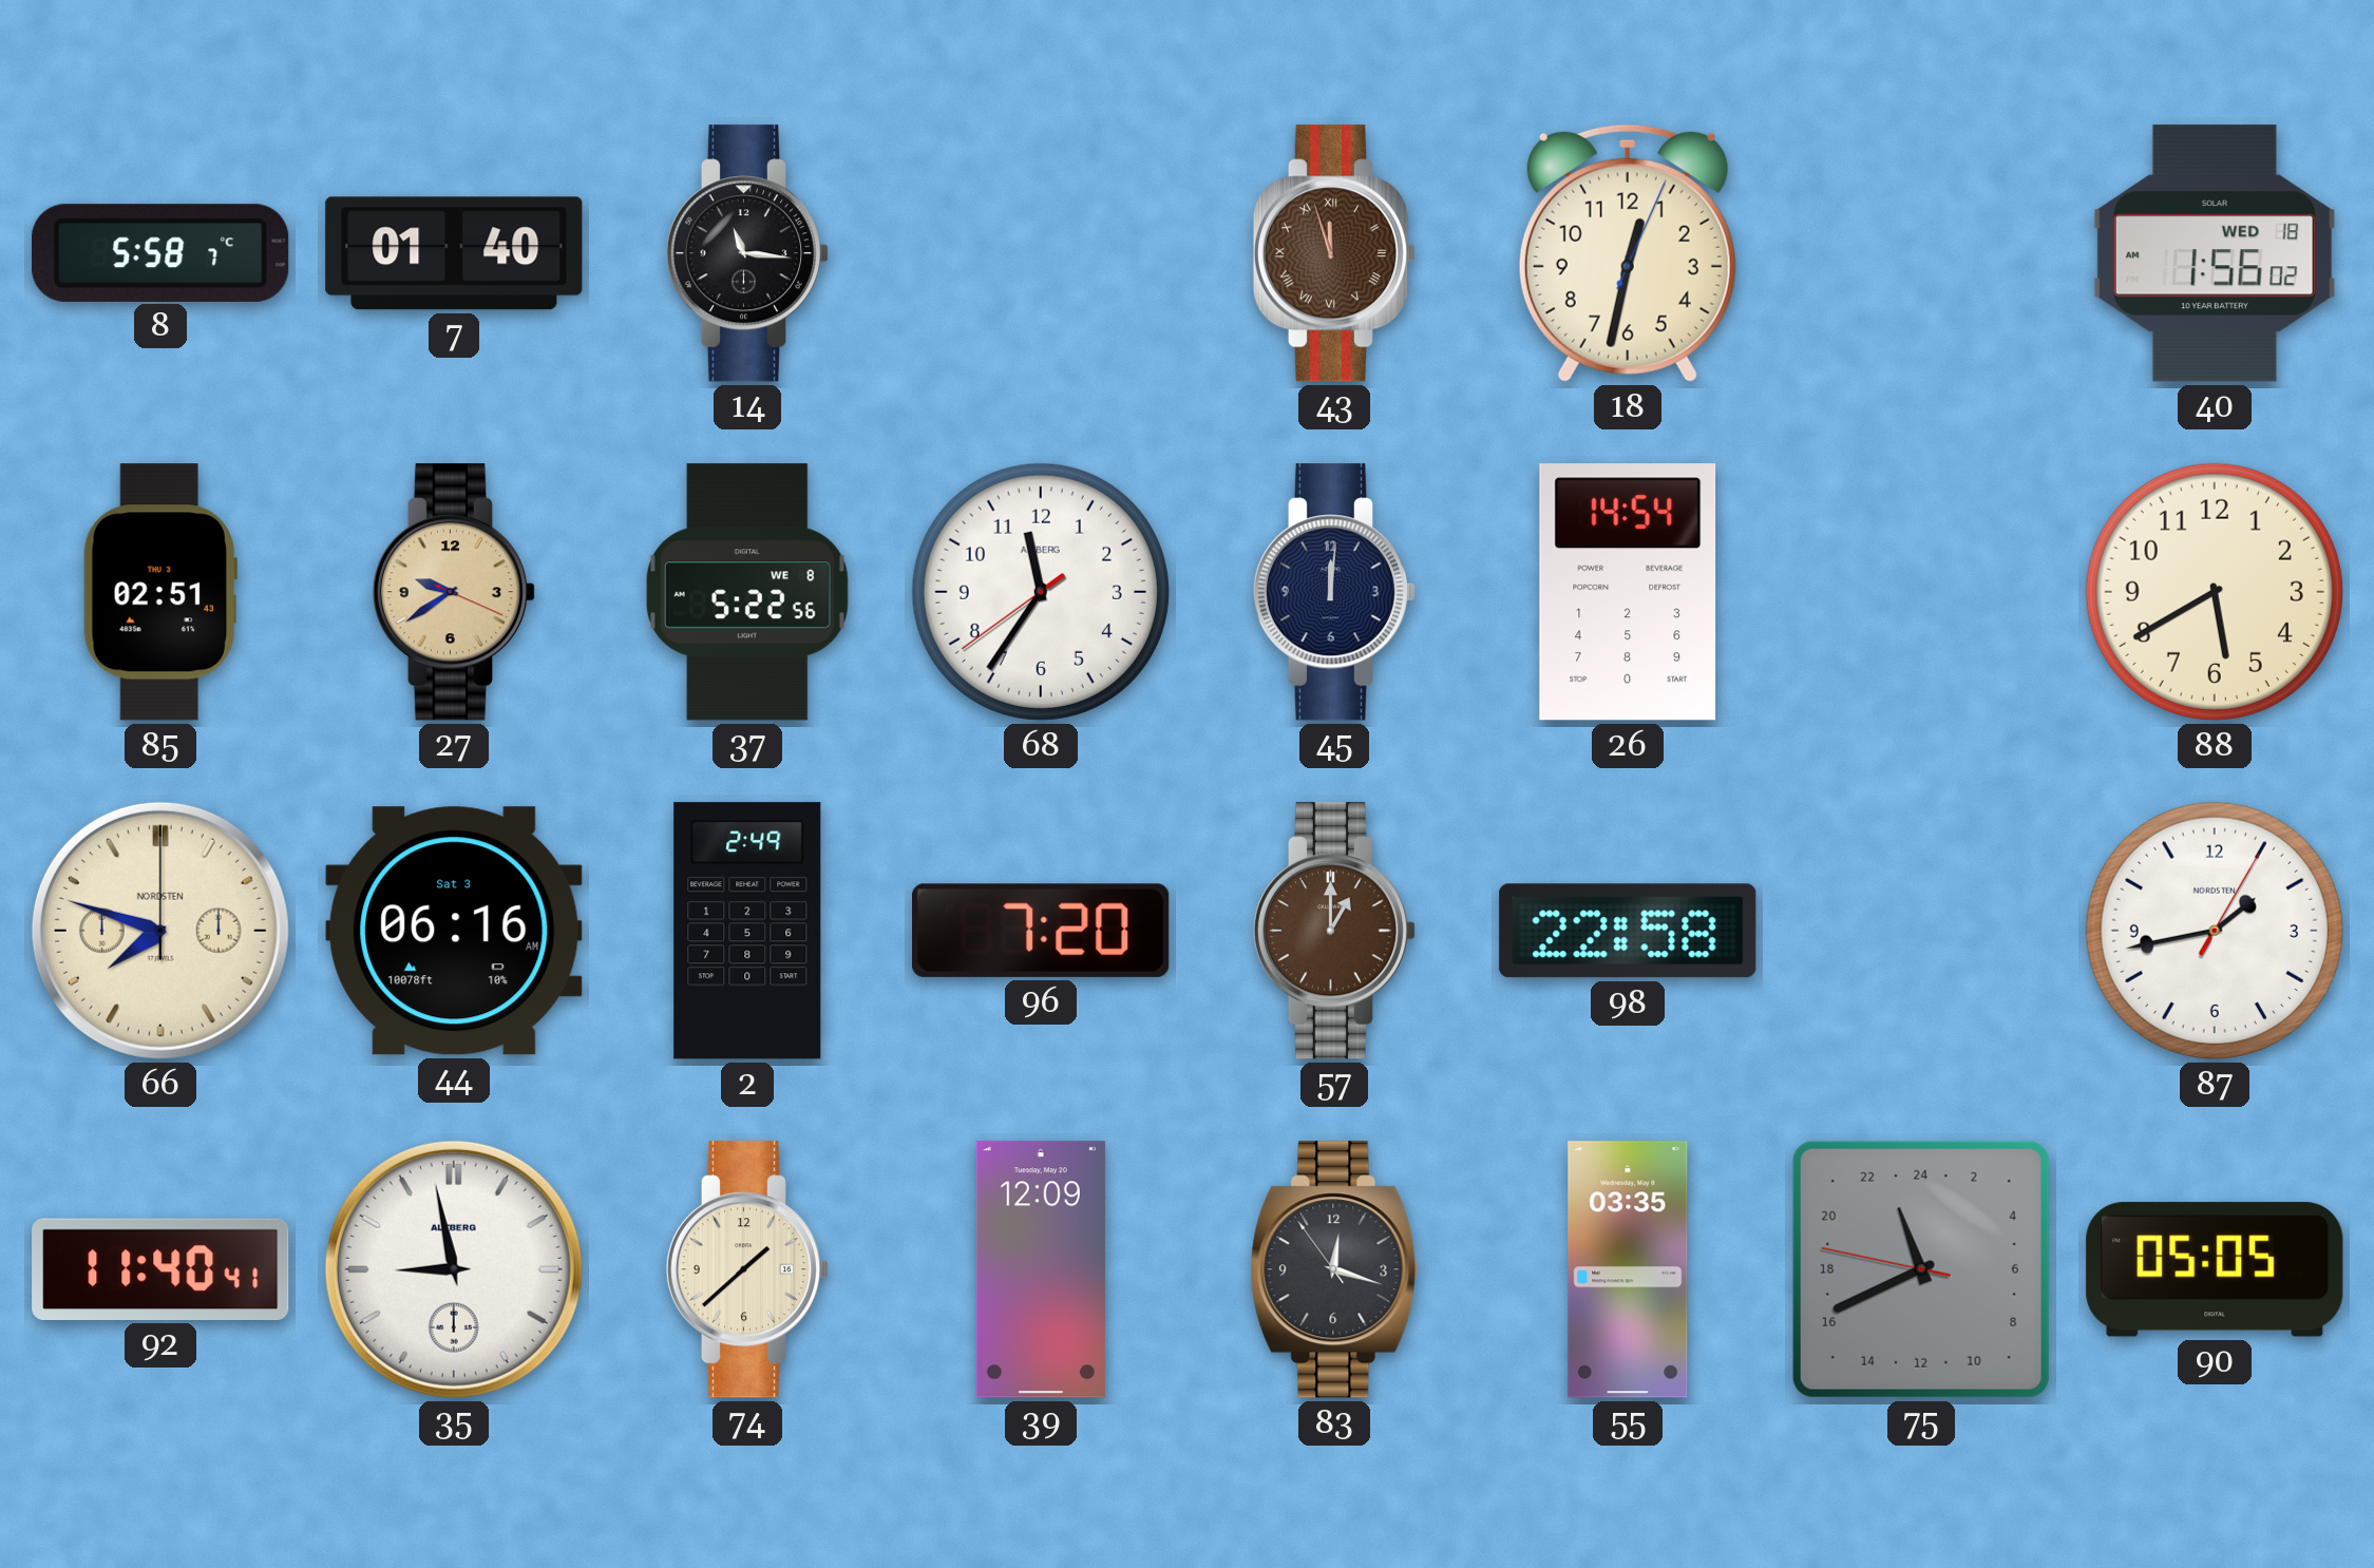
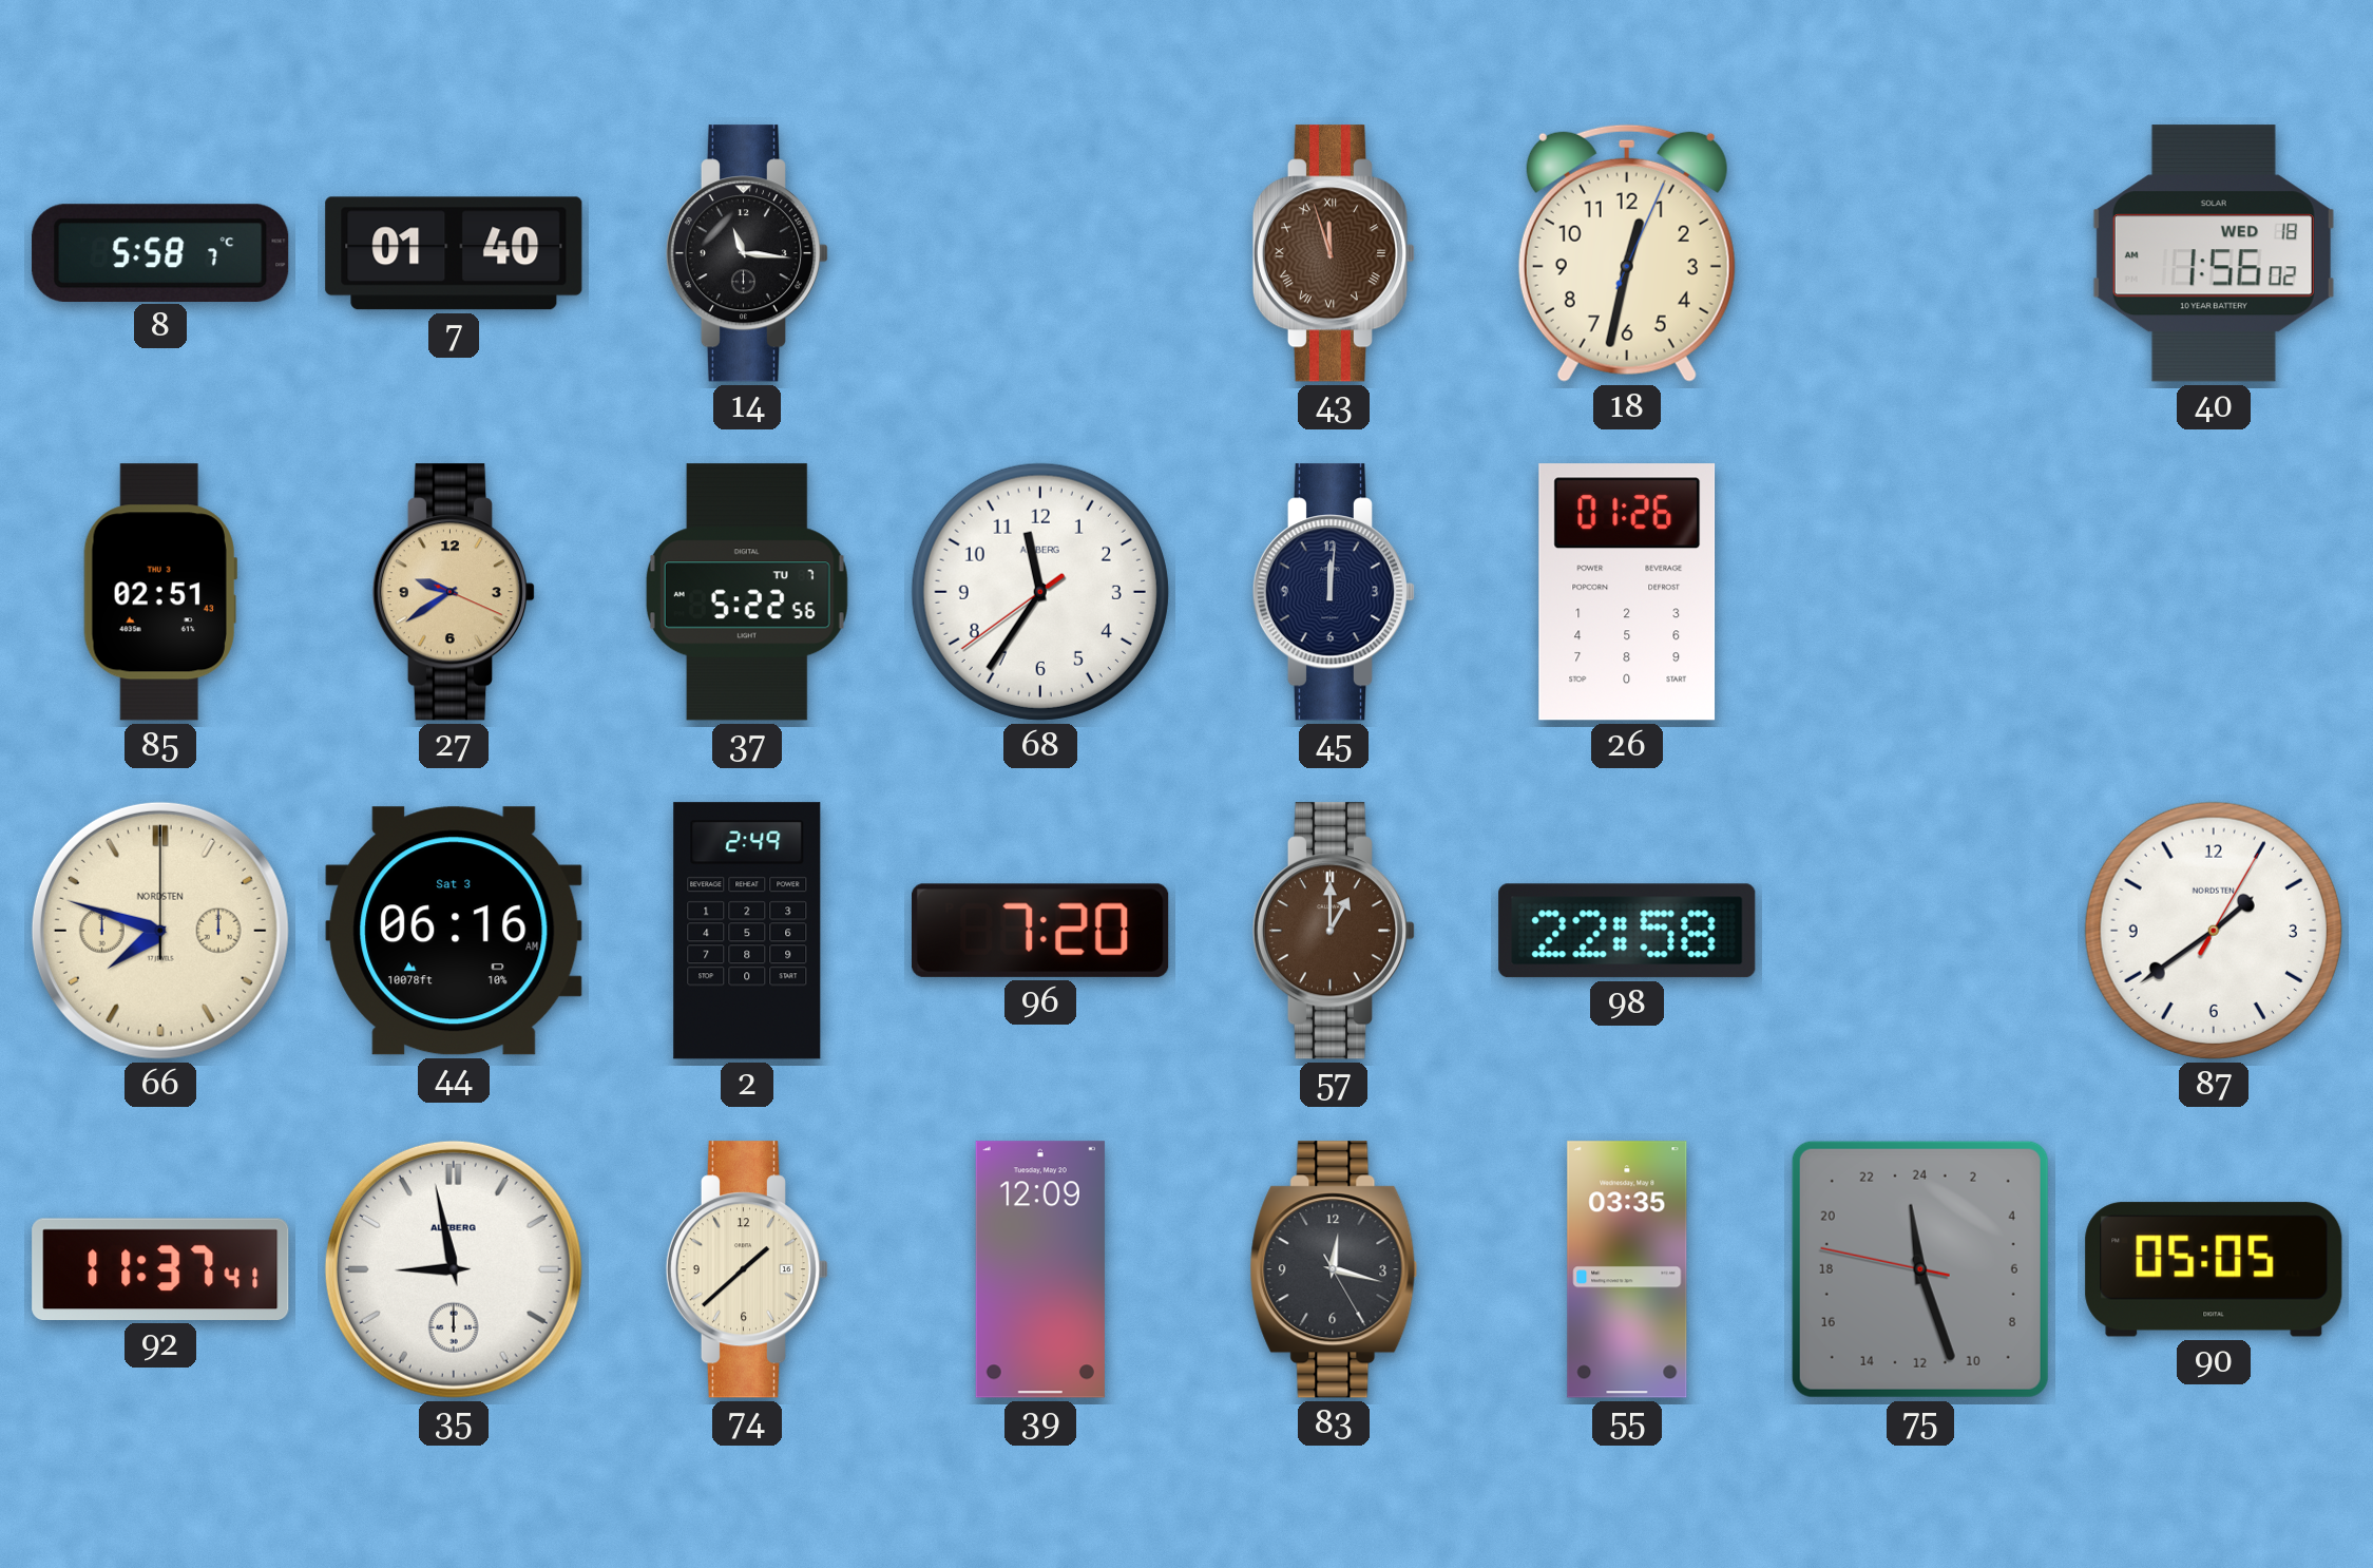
37 date: WE 8 -> TU 7 (747, 592)
26: 14:54 -> 01:26 (1627, 592)
88: 5:40 -> none (2215, 592)
87: 1:43 -> 1:39 (2214, 931)
92: 11:40 -> 11:37 (160, 1269)
83: 12:17:54 -> 12:17:25 (1334, 1269)
75: 22:40 -> 23:26 (1920, 1269)
